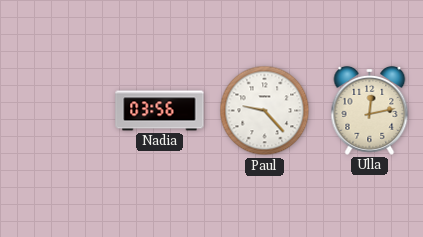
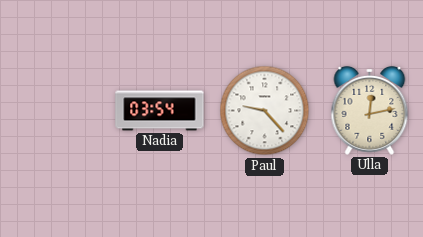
Nadia: 03:56 -> 03:54 (160, 111)
